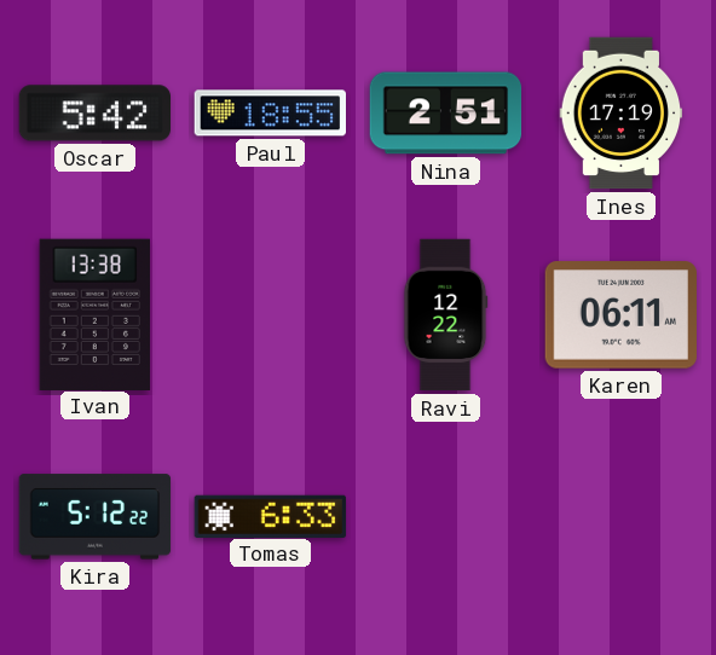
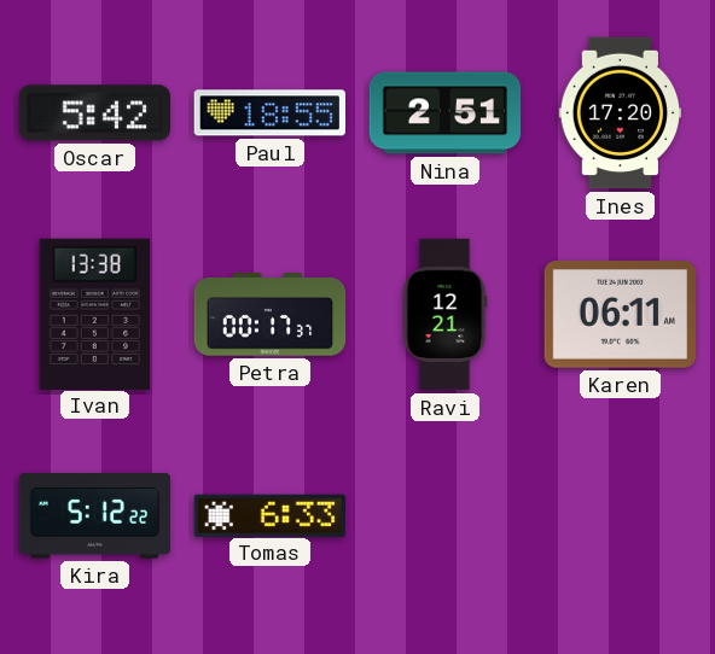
Ines: 17:19 -> 17:20 (621, 113)
Petra: none -> 00:17 (271, 315)
Ravi: 12:22 -> 12:21 (446, 315)
